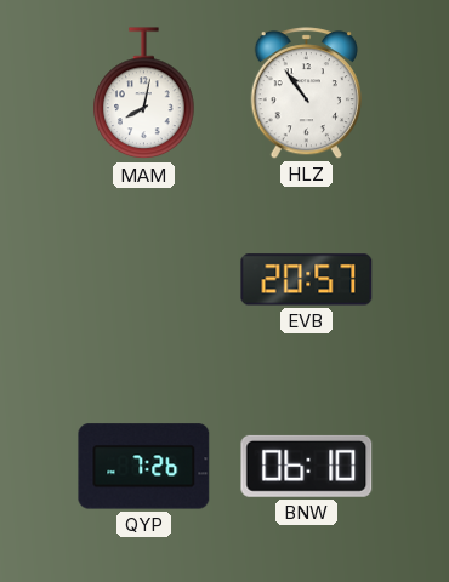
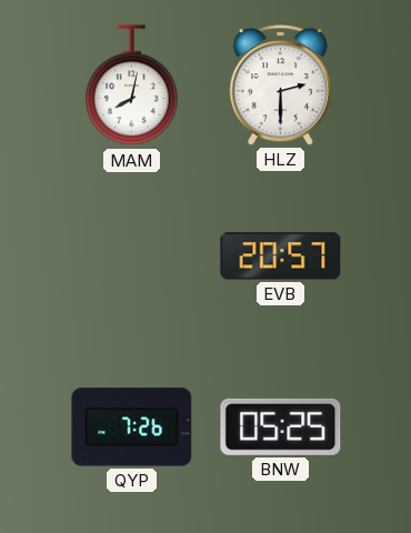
HLZ: 10:54 -> 2:30 (280, 86)
BNW: 06:10 -> 05:25 (281, 426)
